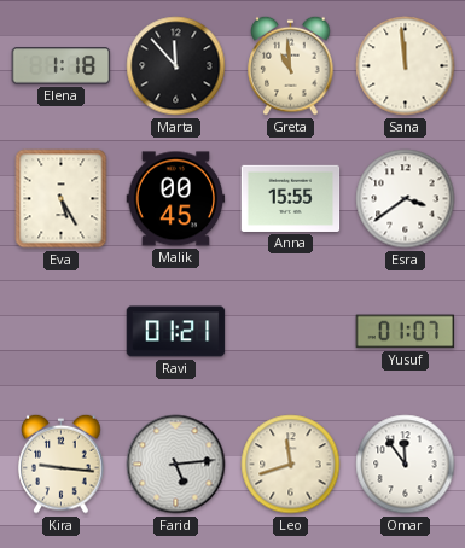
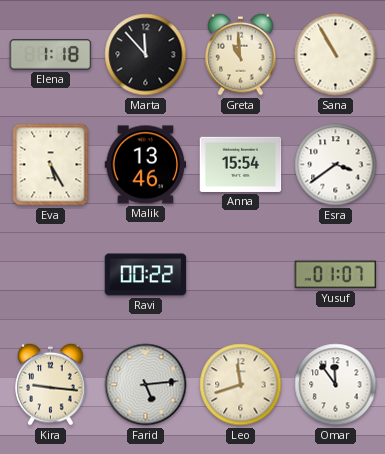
Sana: 11:59 -> 10:55 (336, 55)
Malik: 00:45 -> 13:46 (146, 165)
Anna: 15:55 -> 15:54 (241, 164)
Ravi: 01:21 -> 00:22 (146, 275)
